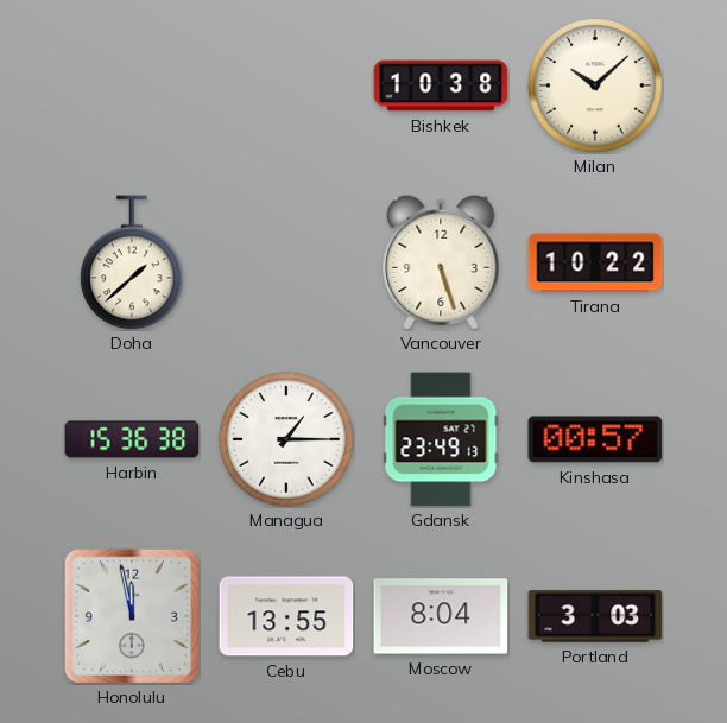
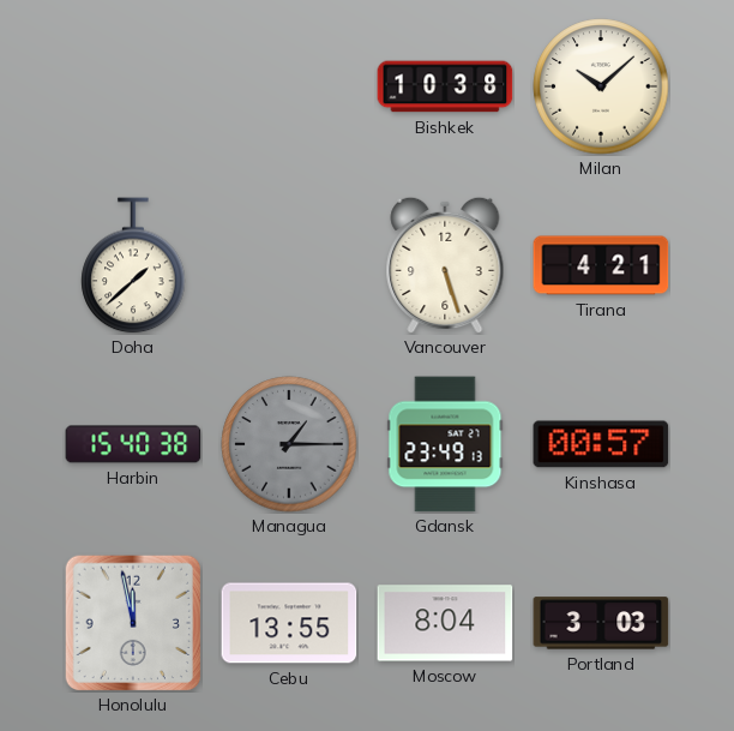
Tirana: 10:22 -> 4:21 (601, 265)
Harbin: 15:36 -> 15:40 (133, 444)
Managua dial: white -> grey (289, 444)
